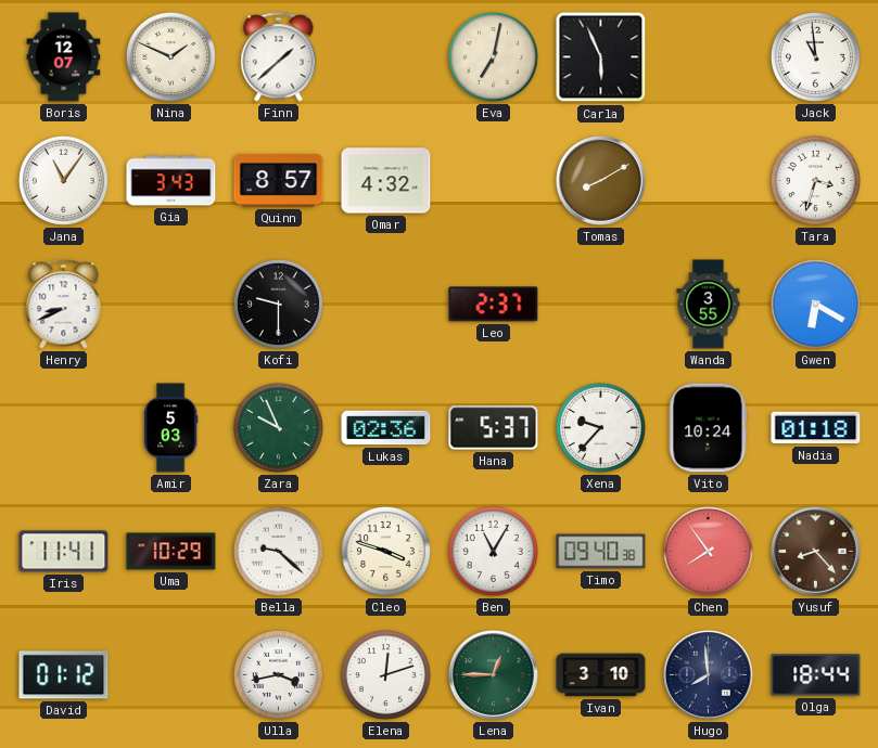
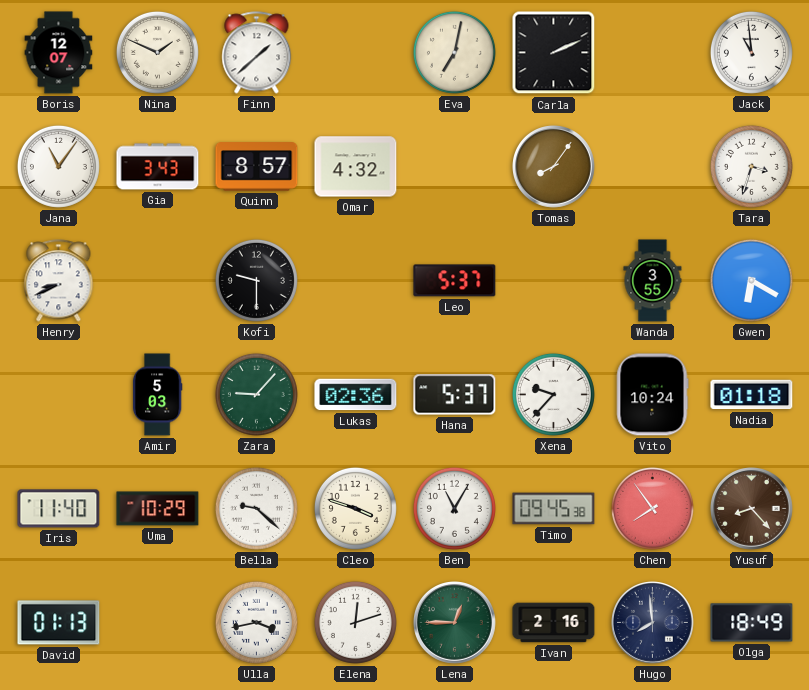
Carla: 5:56 -> 2:11 (554, 53)
Tomas: 8:10 -> 8:06 (554, 167)
Leo: 2:37 -> 5:37 (455, 281)
Zara: 9:56 -> 9:07 (256, 394)
Iris: 11:41 -> 11:40 (59, 509)
Timo: 09:40 -> 09:45 (554, 509)
David: 01:12 -> 01:13 (59, 623)
Ivan: 3:10 -> 2:16 (554, 623)
Olga: 18:44 -> 18:49 (752, 623)
